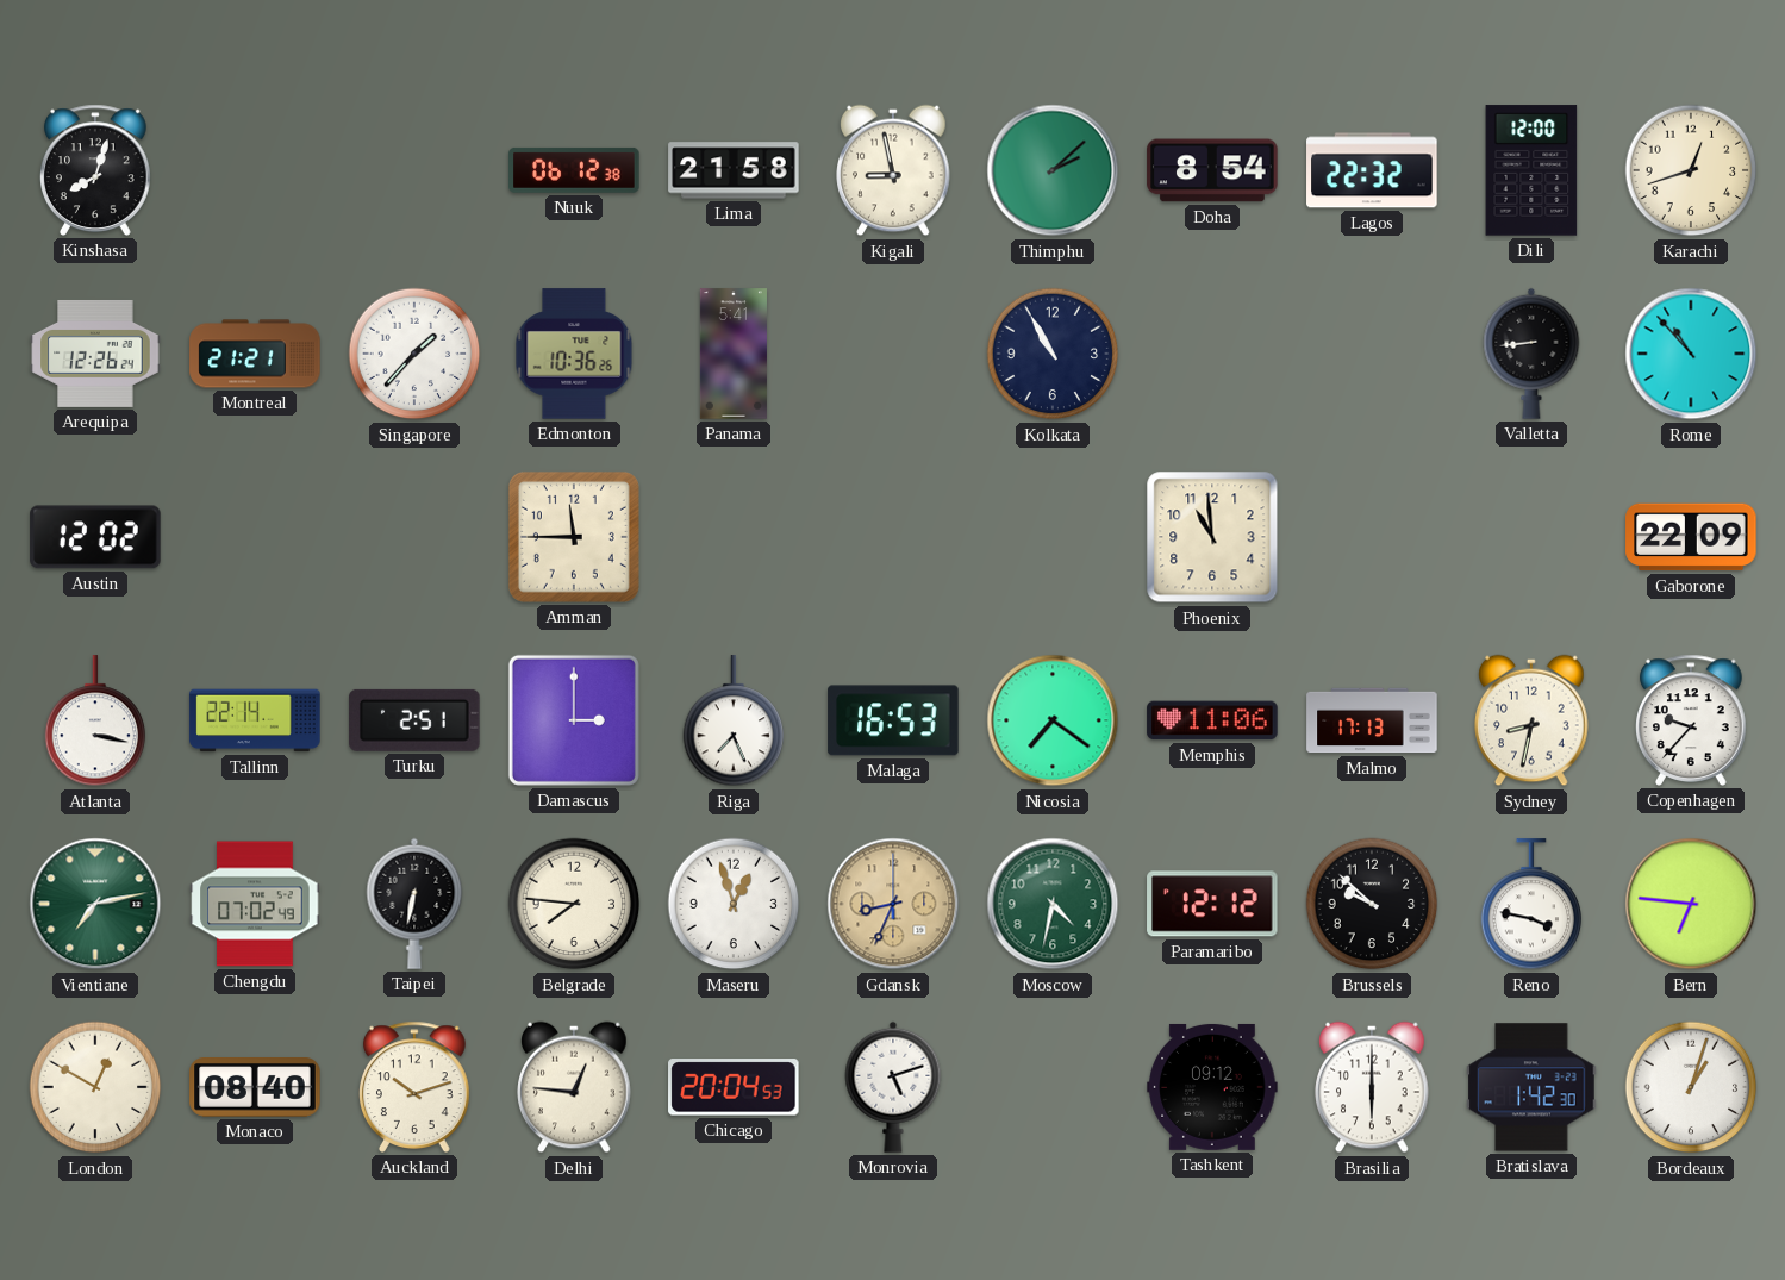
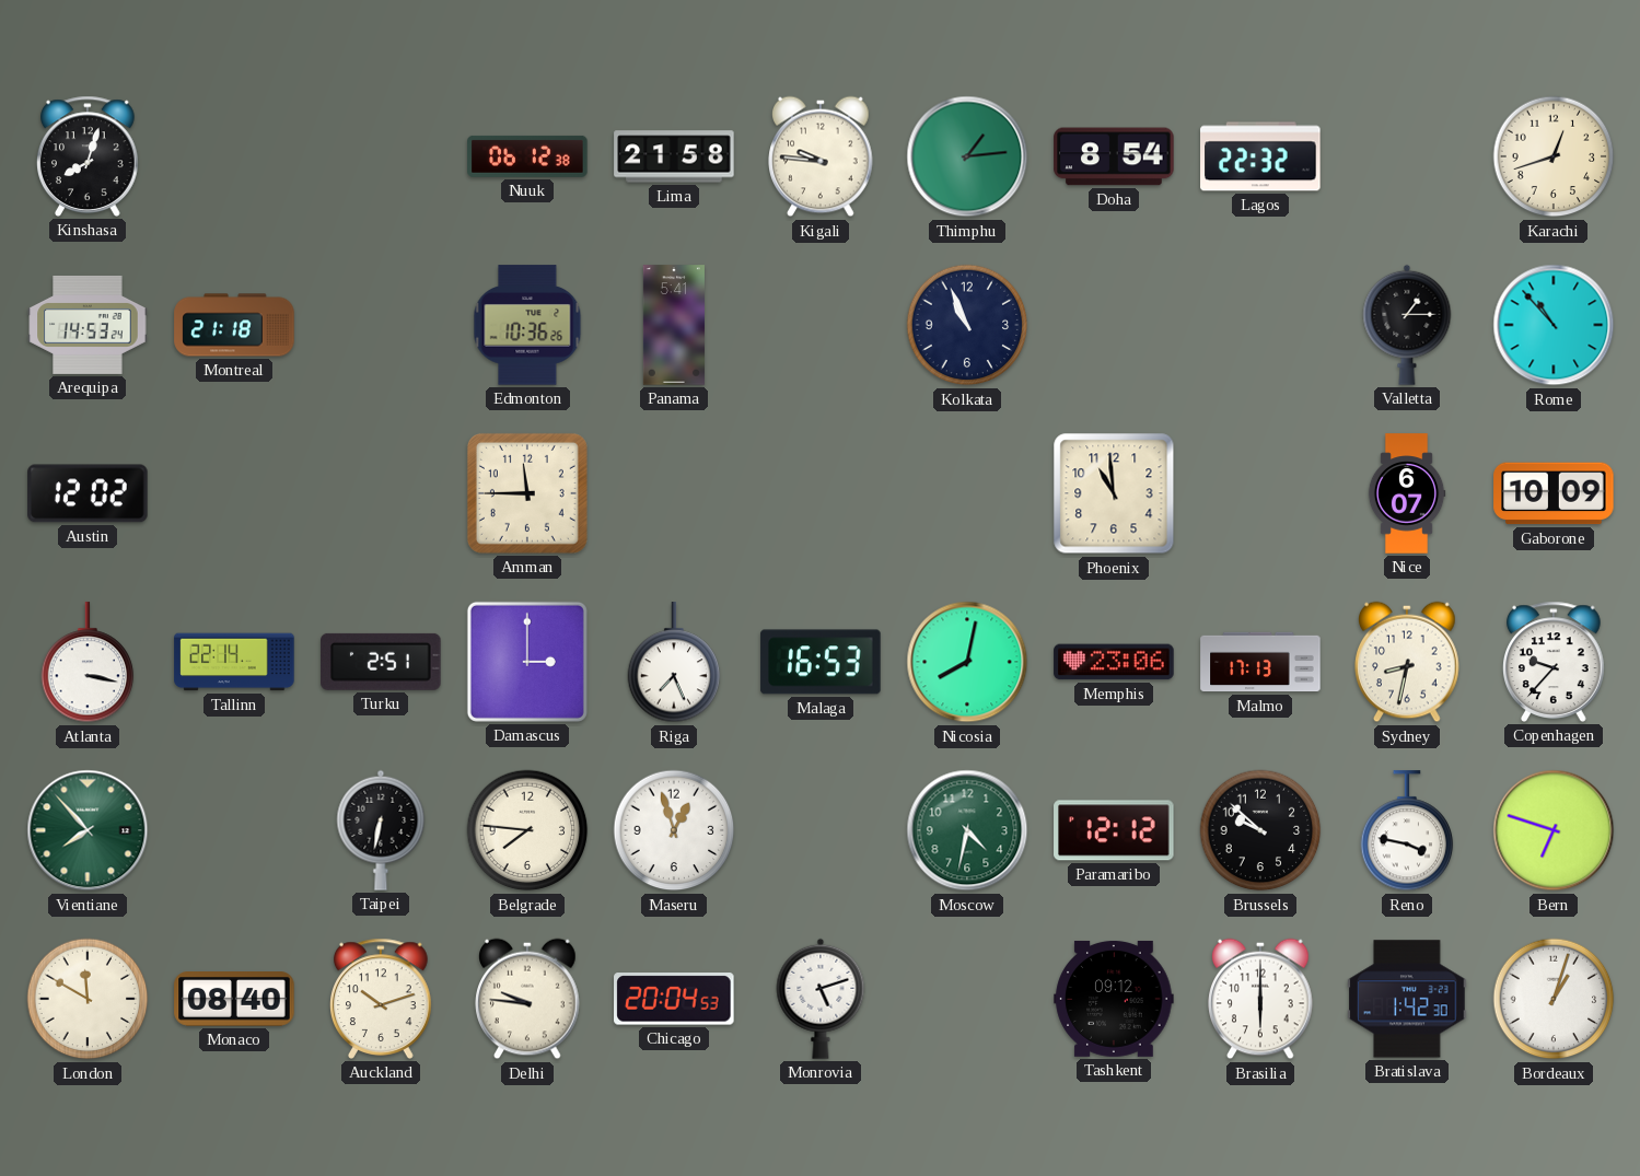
Kigali: 8:58 -> 9:46 (821, 156)
Thimphu: 2:08 -> 1:14 (967, 156)
Dili: 12:00 -> none (1531, 170)
Arequipa: 12:26 -> 14:53 (88, 325)
Montreal: 21:21 -> 21:18 (234, 325)
Singapore: 1:37 -> none (414, 354)
Kolkata: 10:55 -> 10:56 (967, 325)
Valletta: 8:44 -> 1:15 (1407, 325)
Nice: none -> 6:07 (1407, 493)
Gaborone: 22:09 -> 10:09 (1554, 493)
Nicosia: 7:21 -> 8:02 (967, 662)
Memphis: 11:06 -> 23:06 (1114, 662)
Vientiane: 7:13 -> 7:53 (88, 830)
Chengdu: 07:02 -> none (255, 904)
Gdansk: 8:34 -> none (893, 904)
Bern: 6:46 -> 6:48 (1554, 830)
London: 12:50 -> 11:50 (88, 999)
Delhi: 12:46 -> 9:46 (527, 999)
